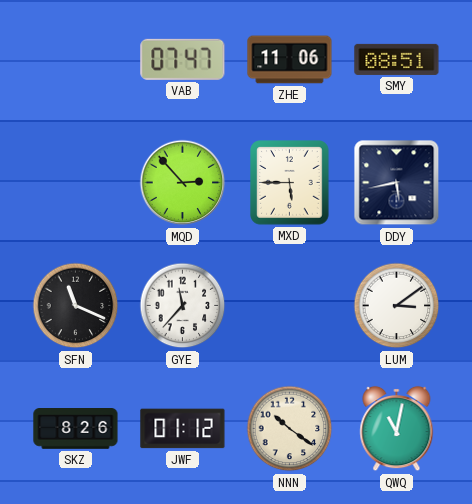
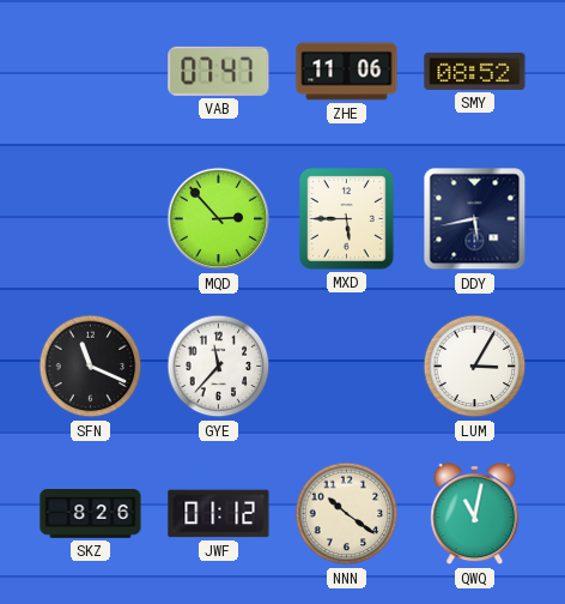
SMY: 08:51 -> 08:52 (475, 71)
LUM: 3:09 -> 3:05 (475, 367)
